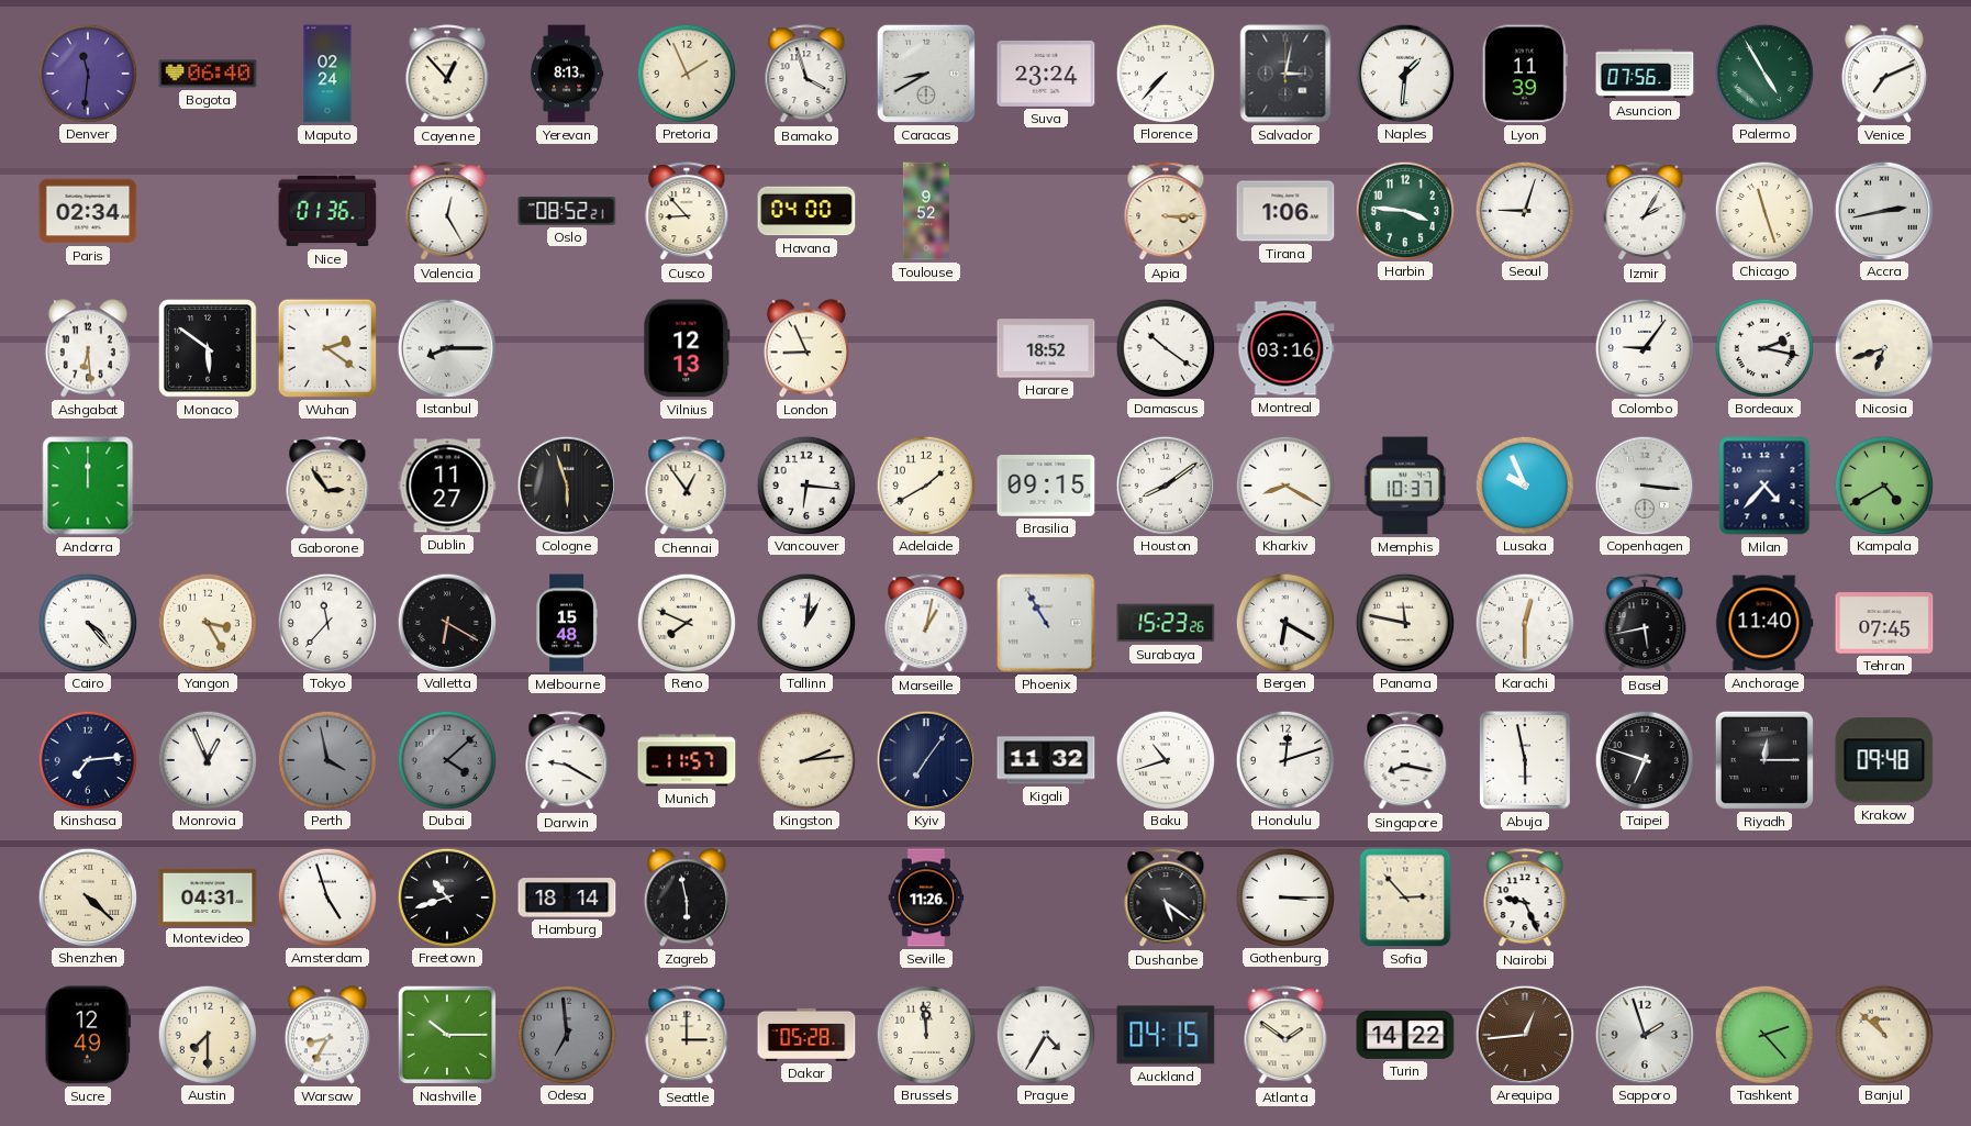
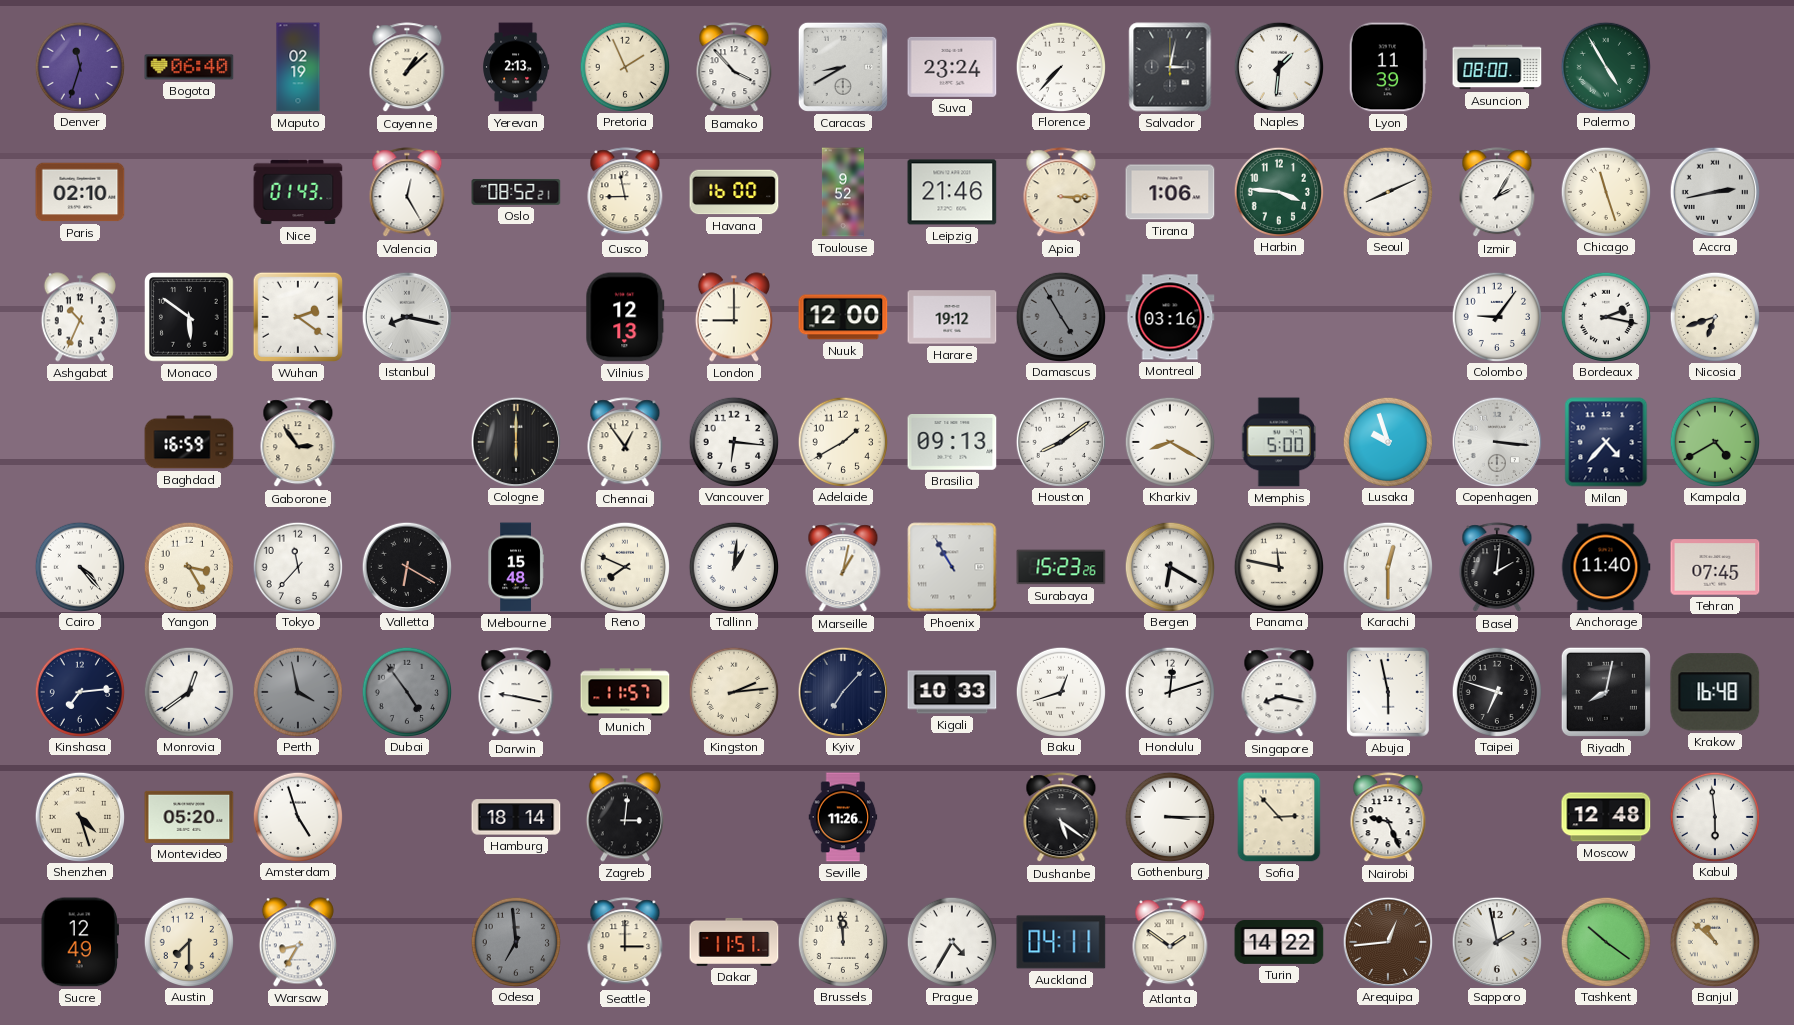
Denver: 11:31 -> 11:33 (79, 66)
Maputo: 02:24 -> 02:19 (298, 67)
Cayenne: 12:53 -> 1:08 (407, 68)
Yerevan: 8:13 -> 2:13 (516, 67)
Bamako: 3:57 -> 3:53 (734, 68)
Asuncion: 07:56 -> 08:00 (1497, 67)
Venice: 7:11 -> none (1884, 74)
Paris: 02:34 -> 02:10 (80, 192)
Nice: 01:36 -> 01:43 (298, 192)
Cusco: 8:53 -> 8:58 (625, 193)
Havana: 04:00 -> 16:00 (734, 192)
Leipzig: none -> 21:46 (952, 192)
Seoul: 9:03 -> 8:11 (1387, 191)
Ashgabat: 6:29 -> 10:34 (80, 317)
Istanbul: 8:15 -> 8:17 (406, 316)
London: 8:56 -> 9:00 (734, 317)
Nuuk: none -> 12:00 (843, 317)
Harare: 18:52 -> 19:12 (952, 317)
Damascus: 10:21 -> 4:55 (1060, 316)
Damascus dial: white -> grey (1060, 316)
Andorra: 12:00 -> none (88, 486)
Baghdad: none -> 16:59 (189, 442)
Dublin: 11:27 -> none (447, 486)
Cologne: 5:57 -> 6:00 (515, 441)
Brasilia: 09:15 -> 09:13 (952, 443)
Memphis: 10:37 -> 5:00 (1279, 442)
Lusaka: 9:56 -> 9:57 (1387, 441)
Basel: 5:43 -> 2:01 (1497, 568)
Monrovia: 12:56 -> 12:39 (188, 691)
Dubai: 4:08 -> 4:54 (406, 691)
Darwin: 9:20 -> 9:17 (516, 693)
Kyiv: 7:06 -> 7:07 (842, 691)
Kigali: 11:32 -> 10:33 (952, 692)
Baku: 10:42 -> 12:42 (1060, 691)
Riyadh: 12:15 -> 8:02 (1606, 692)
Krakow: 09:48 -> 16:48 (1715, 692)
Shenzhen: 4:22 -> 4:27 (79, 816)
Montevideo: 04:31 -> 05:20 (189, 817)
Freetown: 10:42 -> none (446, 896)
Zagreb: 5:58 -> 3:01 (625, 817)
Moscow: none -> 12:48 (1606, 817)
Kabul: none -> 5:59 (1714, 816)
Nashville: 10:15 -> none (447, 1035)
Dakar: 05:28 -> 11:51 (734, 942)
Auckland: 04:15 -> 04:11 (1061, 942)
Sapporo: 1:57 -> 1:58 (1496, 941)
Tashkent: 2:23 -> 10:21 (1605, 941)
